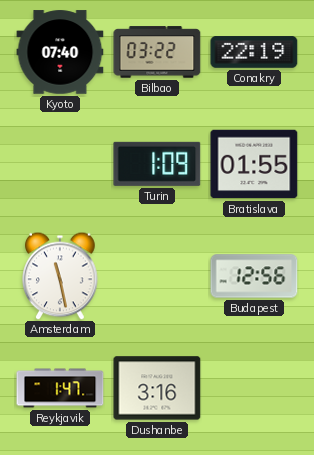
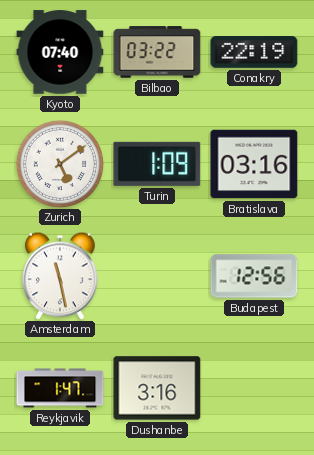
Zurich: none -> 5:09 (59, 163)
Bratislava: 01:55 -> 03:16 (254, 164)
